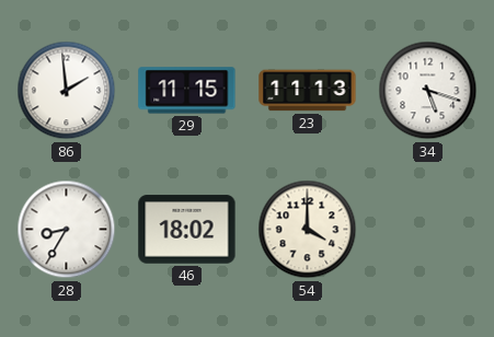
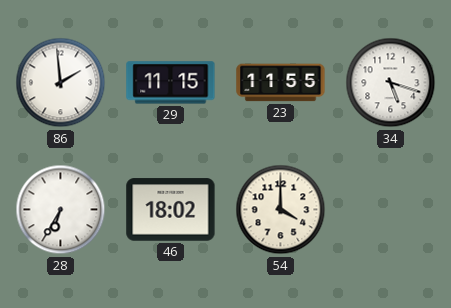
23: 11:13 -> 11:55 (281, 83)
28: 8:35 -> 6:35 (61, 210)
